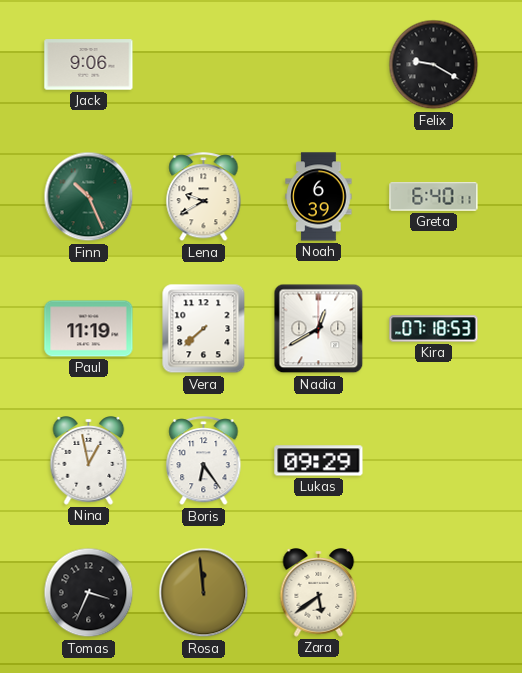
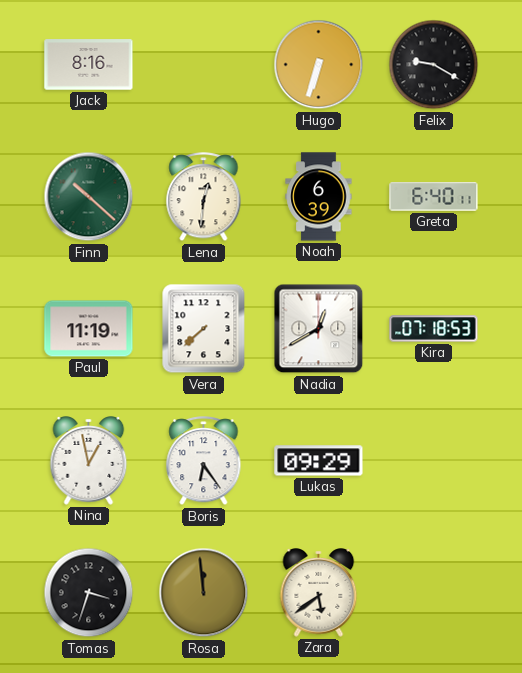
Jack: 9:06 -> 8:16 (89, 65)
Hugo: none -> 6:33 (319, 65)
Finn: 10:26 -> 10:22 (89, 197)
Lena: 9:40 -> 12:31 (204, 197)
Tomas: 3:34 -> 3:33 (89, 593)
